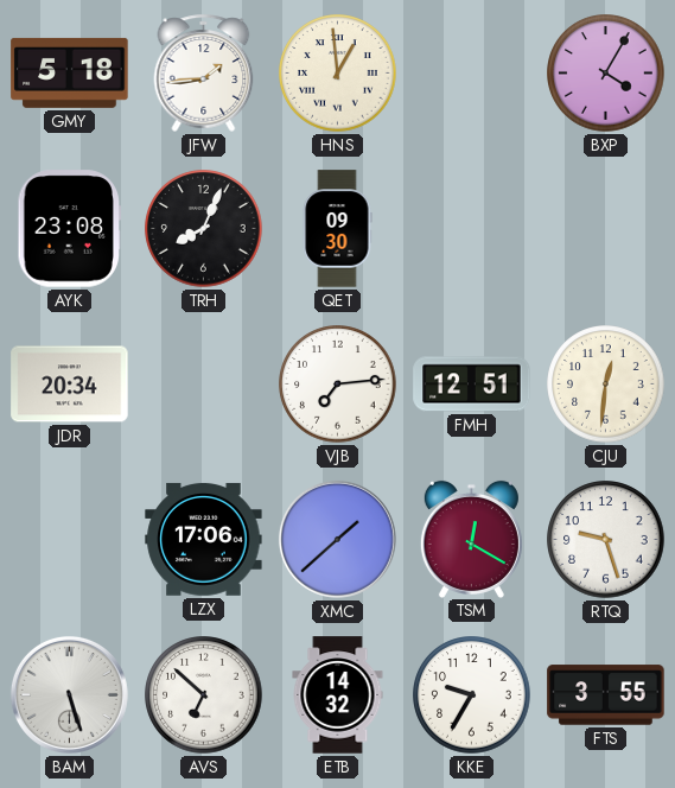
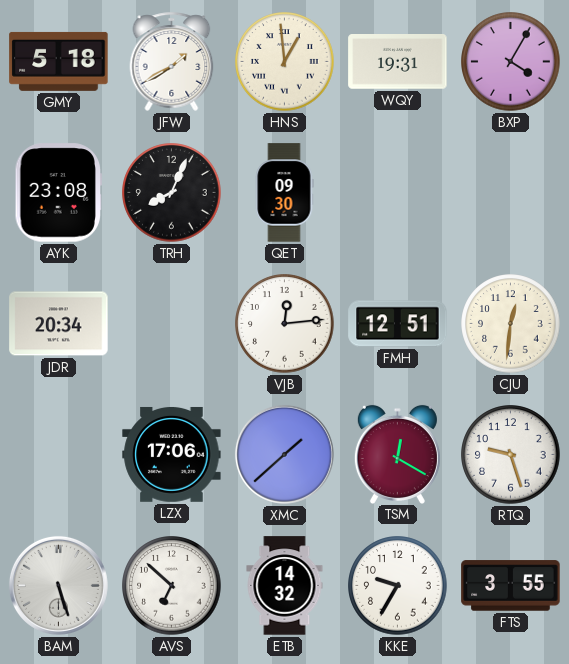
JFW: 1:44 -> 1:40 (172, 61)
WQY: none -> 19:31 (398, 62)
VJB: 7:14 -> 12:14 (285, 324)
